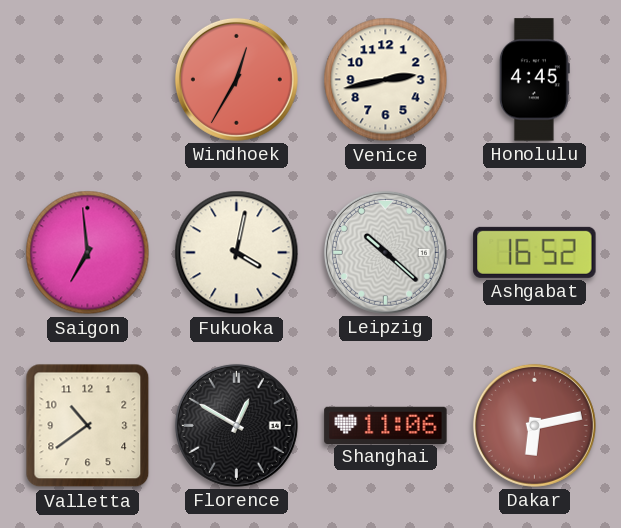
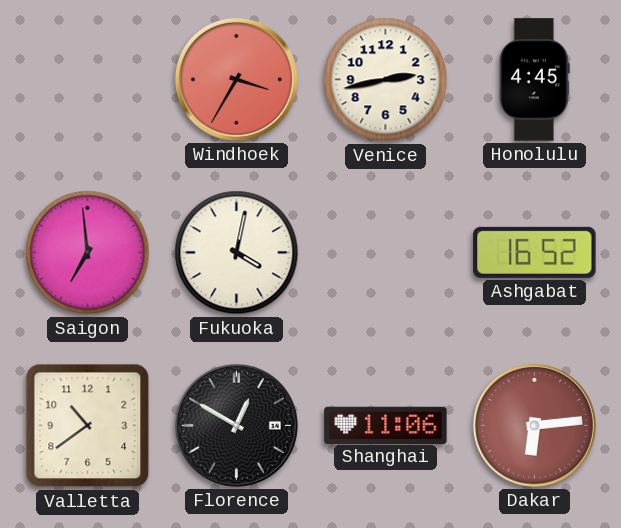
Windhoek: 12:35 -> 3:35 (236, 79)
Leipzig: 10:22 -> none (385, 252)
Dakar: 6:13 -> 6:14 (534, 425)
